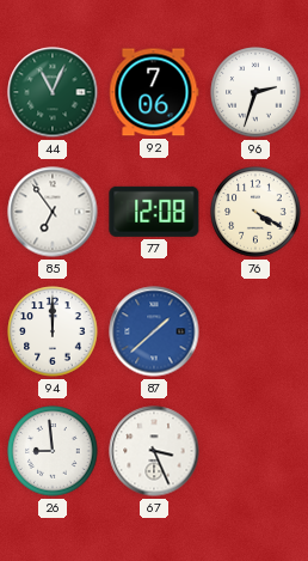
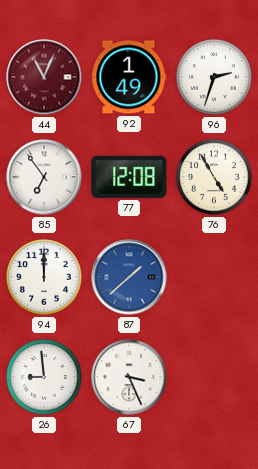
44 dial: green -> burgundy (44, 77)
92: 7:06 -> 1:49 (129, 77)
76: 4:20 -> 4:55 (214, 177)
